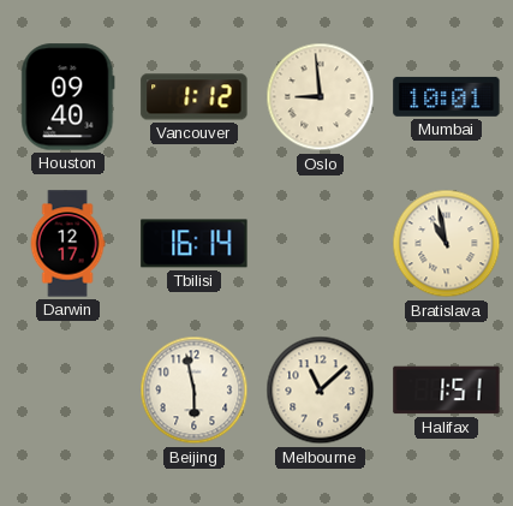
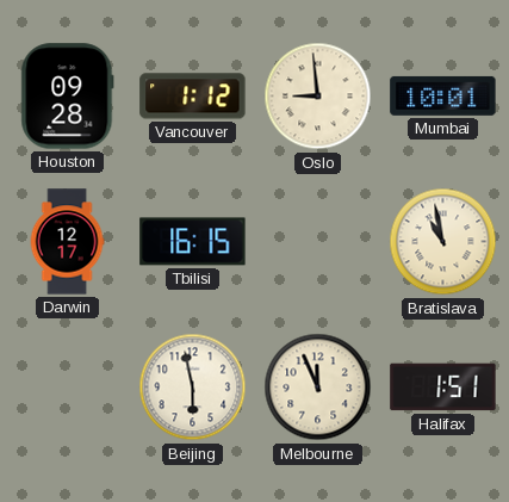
Houston: 09:40 -> 09:28 (68, 97)
Tbilisi: 16:14 -> 16:15 (193, 242)
Melbourne: 11:08 -> 11:56 (318, 388)
